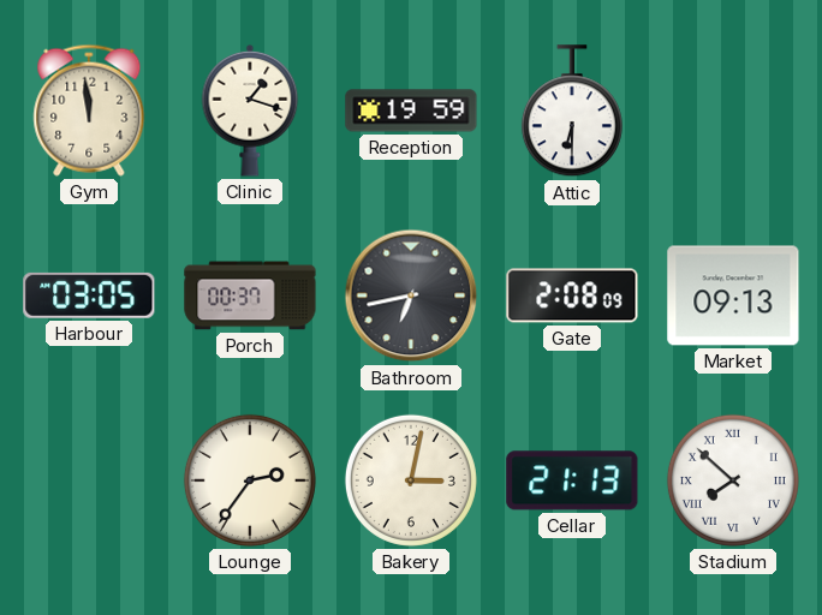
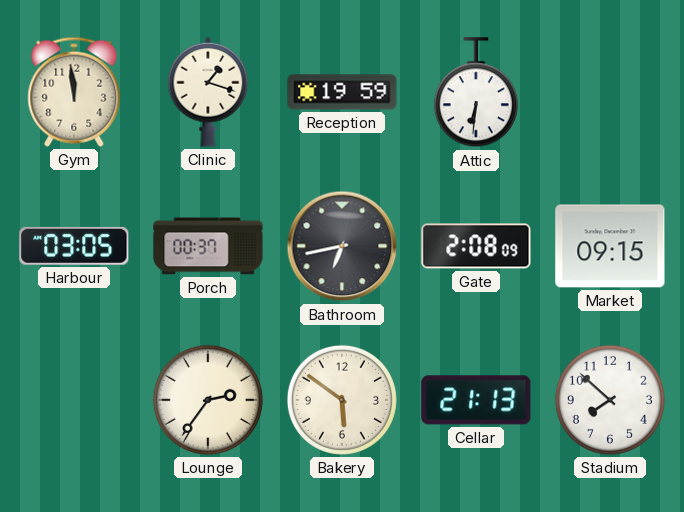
Attic: 6:30 -> 6:31 (476, 93)
Market: 09:13 -> 09:15 (610, 246)
Bakery: 3:02 -> 5:51 (342, 400)
Stadium numerals: Roman -> Arabic (610, 400)
